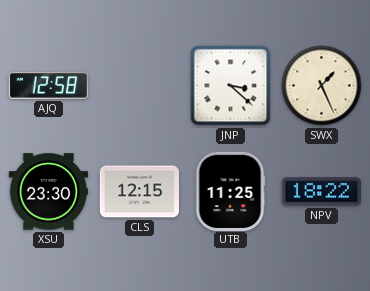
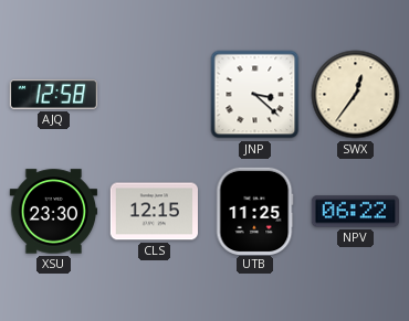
SWX: 1:26 -> 12:36 (356, 95)
NPV: 18:22 -> 06:22 (355, 212)
